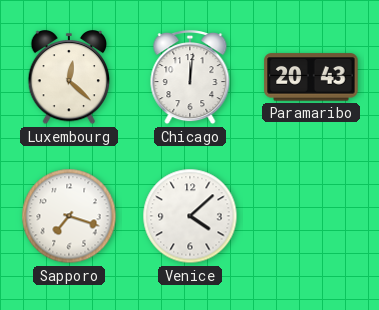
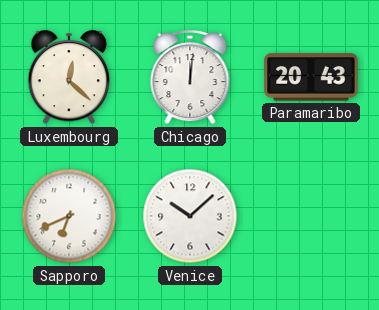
Sapporo: 7:18 -> 6:41 (69, 216)
Venice: 4:08 -> 10:08 (190, 216)
